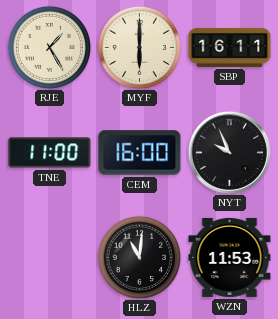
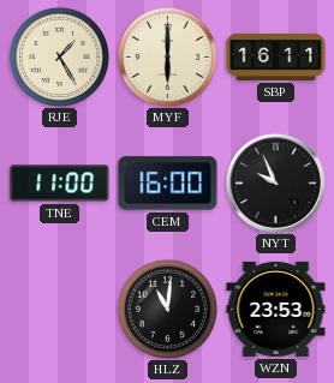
WZN: 11:53 -> 23:53 (276, 309)
